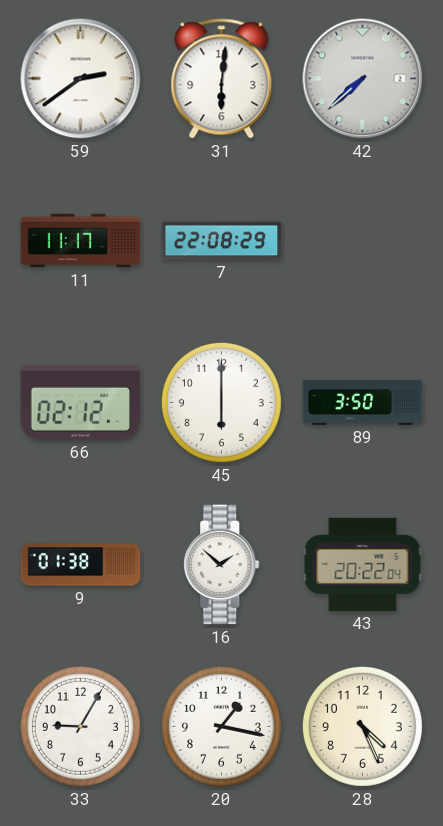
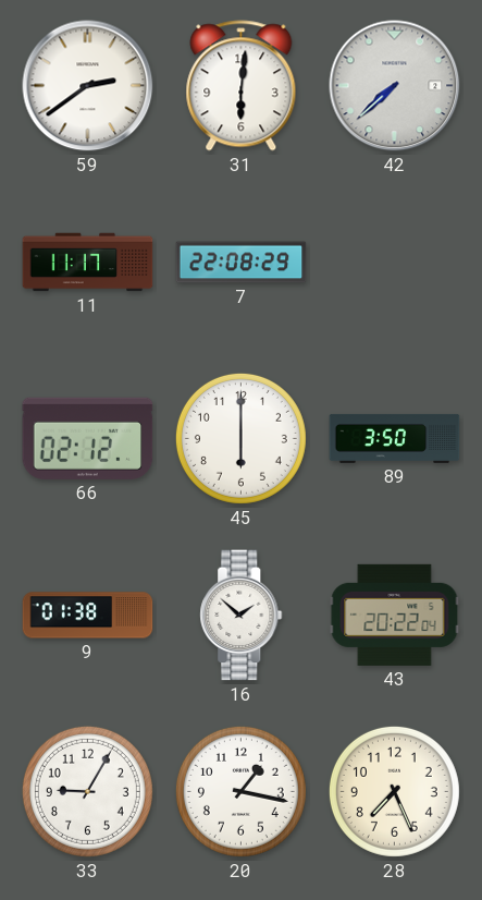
28: 4:26 -> 7:26 (394, 791)
